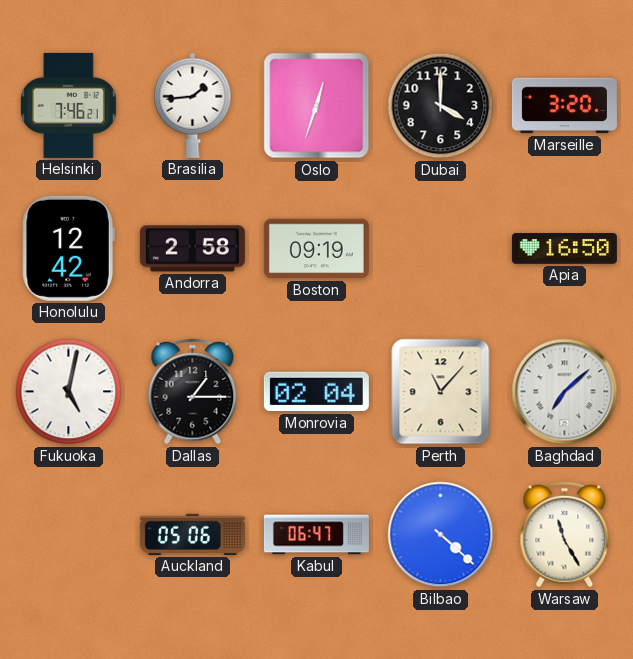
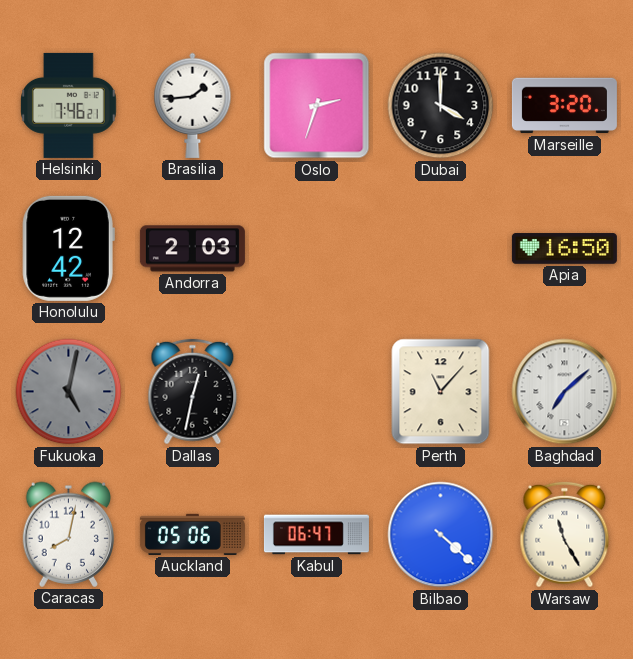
Oslo: 12:33 -> 2:33 (317, 106)
Andorra: 2:58 -> 2:03 (192, 249)
Boston: 09:19 -> none (316, 249)
Fukuoka dial: white -> grey (69, 392)
Dallas: 1:15 -> 12:32 (193, 392)
Monrovia: 02:04 -> none (316, 392)
Caracas: none -> 8:02 (69, 534)
